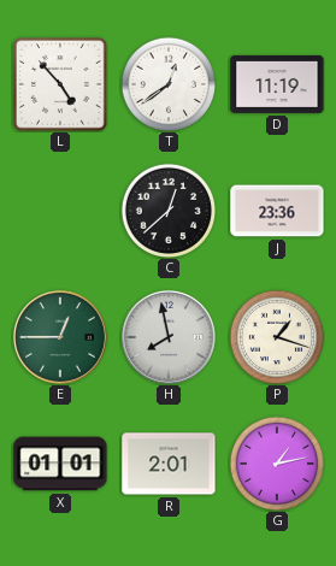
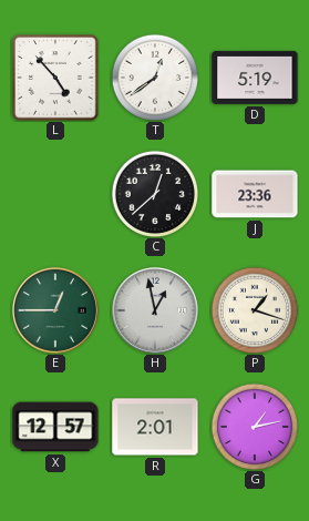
D: 11:19 -> 5:19 (255, 78)
H: 7:58 -> 12:58 (155, 310)
X: 01:01 -> 12:57 (55, 427)
